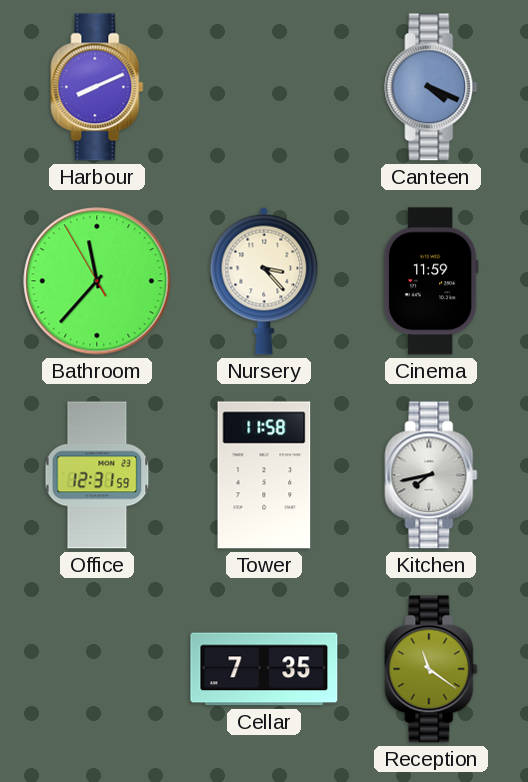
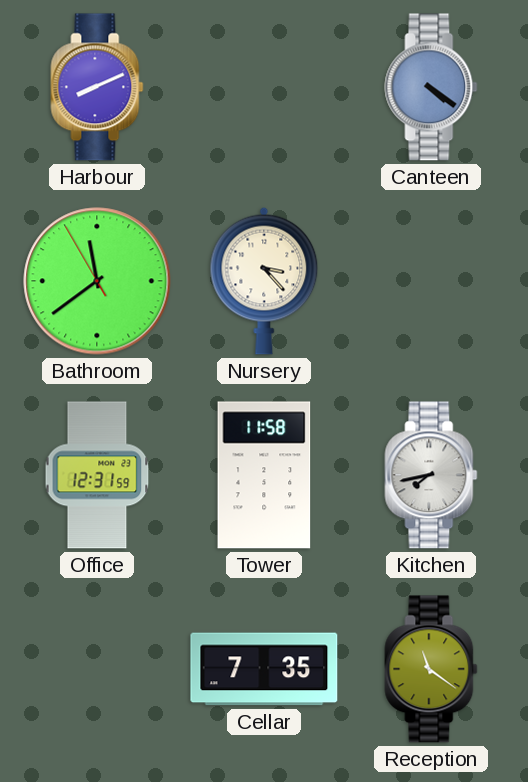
Canteen: 4:19 -> 4:21 (431, 87)
Bathroom: 11:36 -> 11:38 (97, 281)
Cinema: 11:59 -> none (431, 281)
